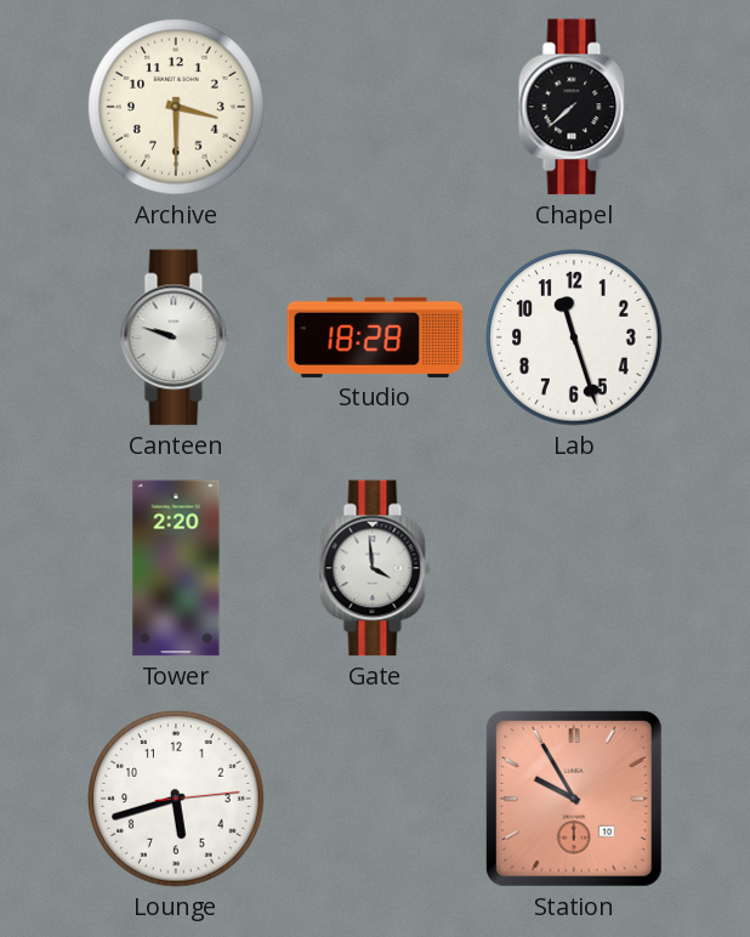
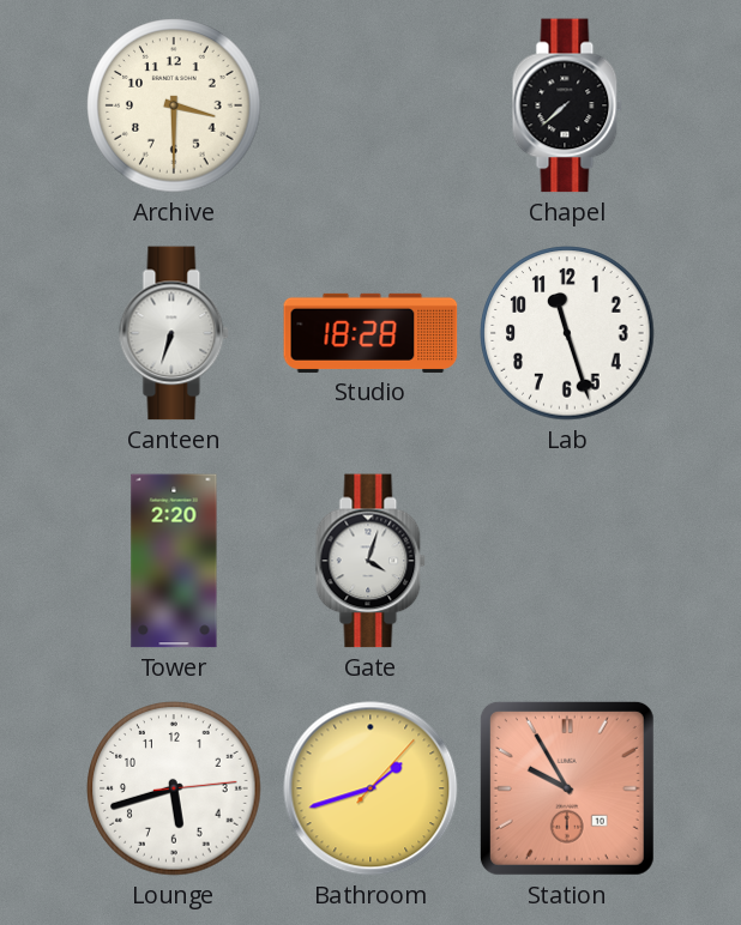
Canteen: 9:48 -> 6:33 (174, 333)
Gate: 3:59 -> 4:03 (370, 561)
Bathroom: none -> 1:42 (370, 788)
